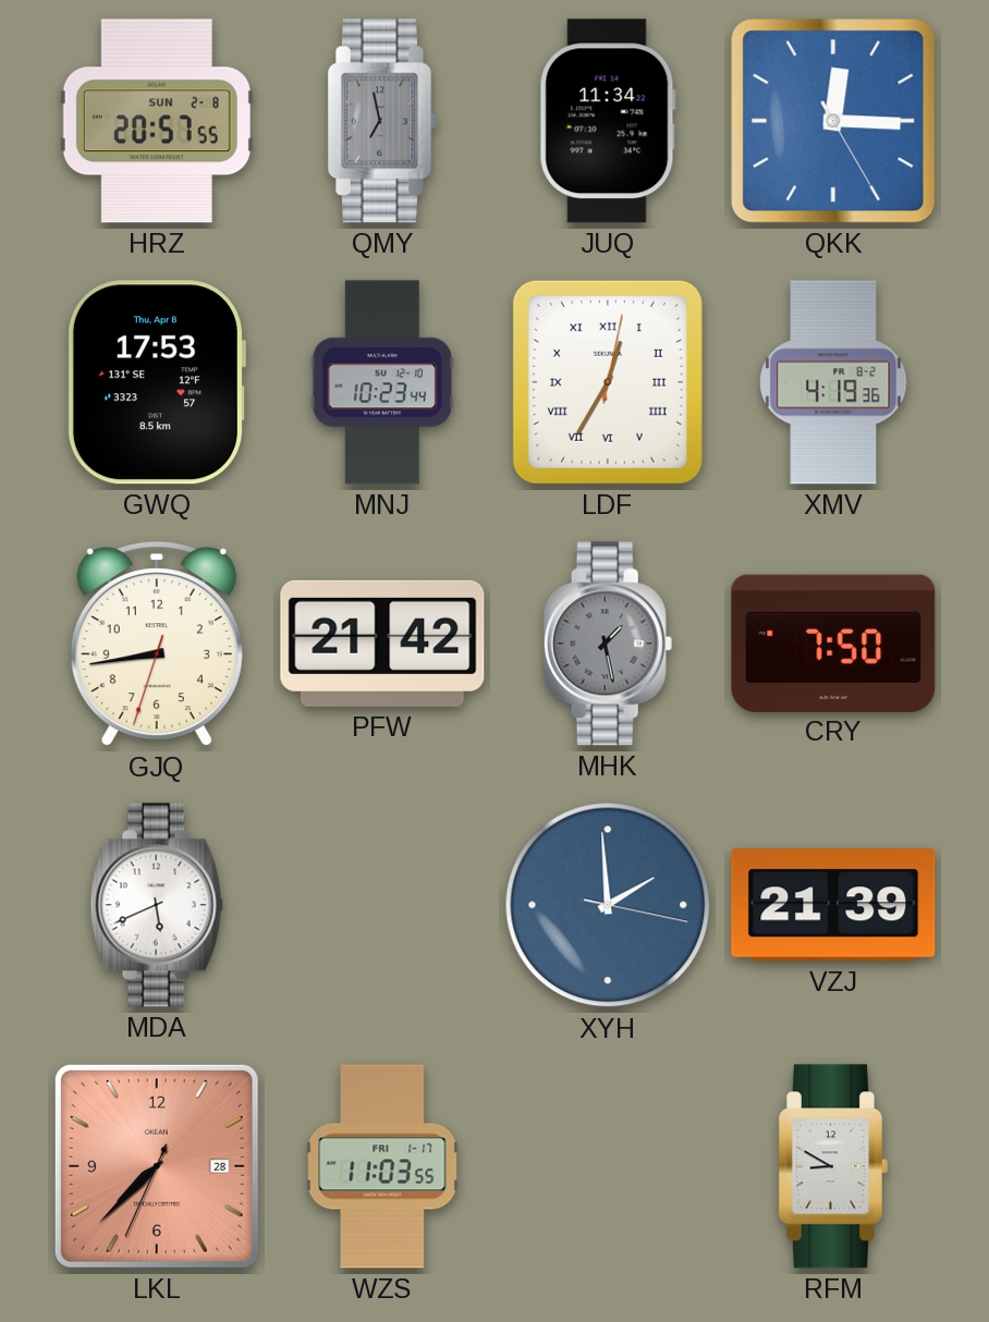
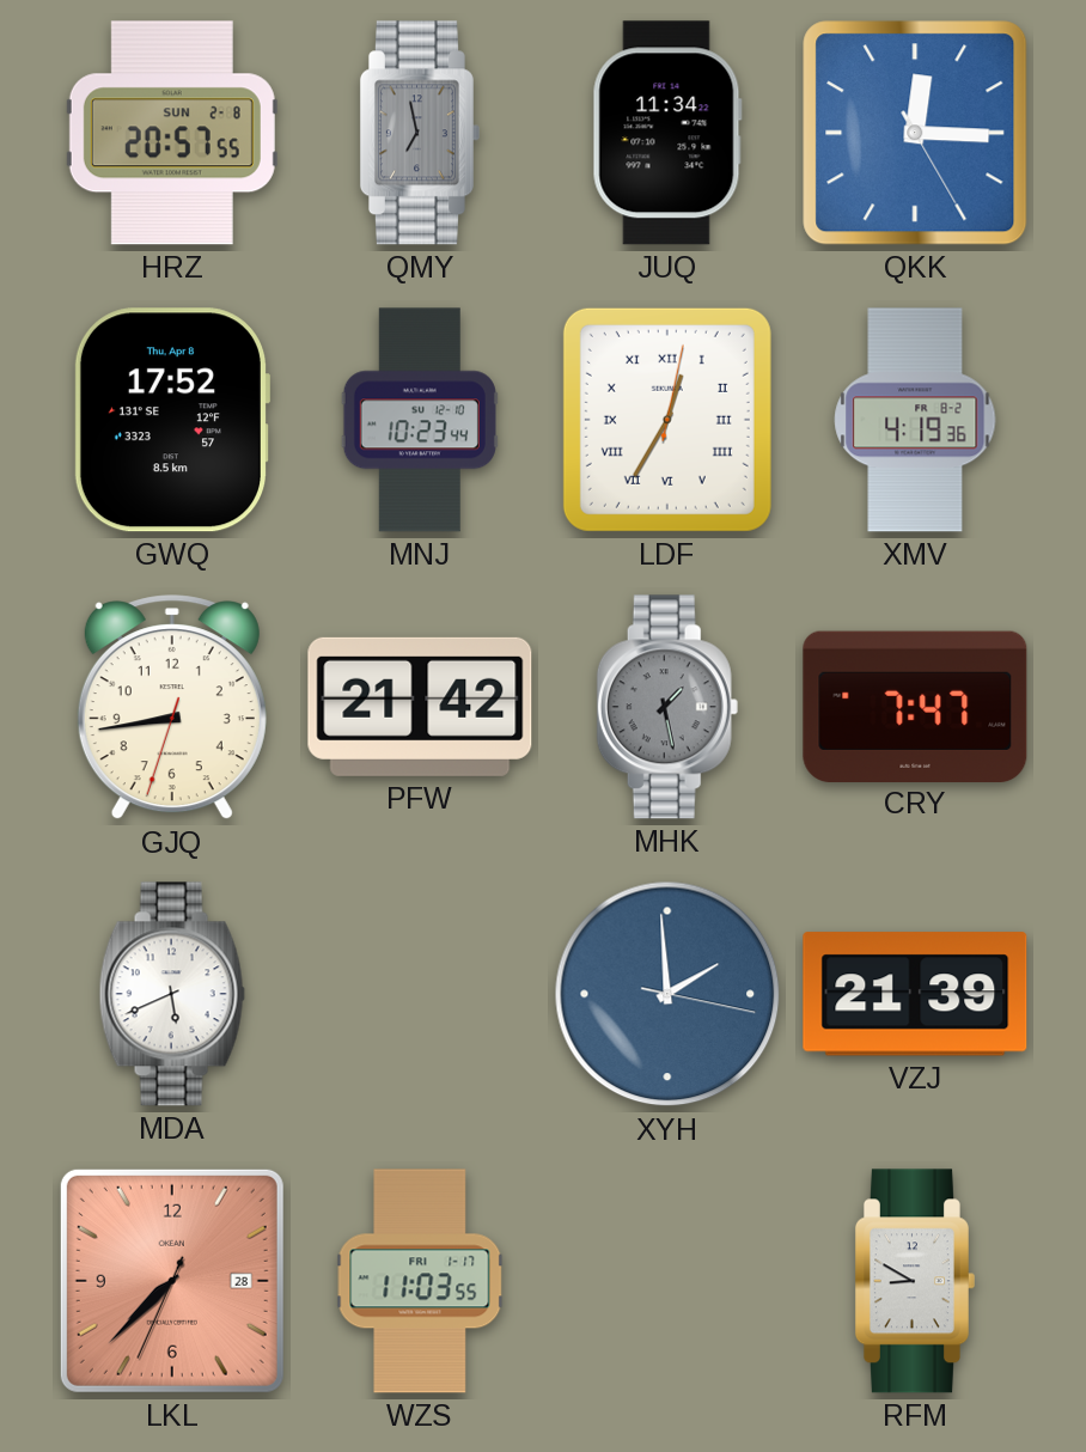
GWQ: 17:53 -> 17:52 (172, 420)
CRY: 7:50 -> 7:47 (915, 706)
